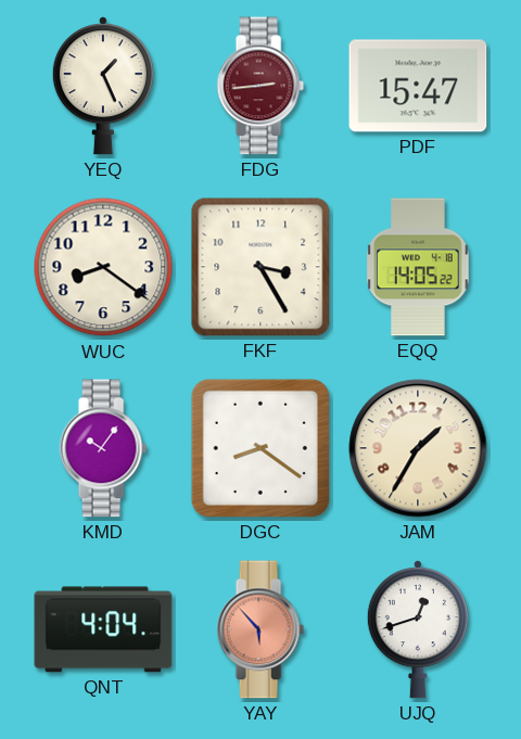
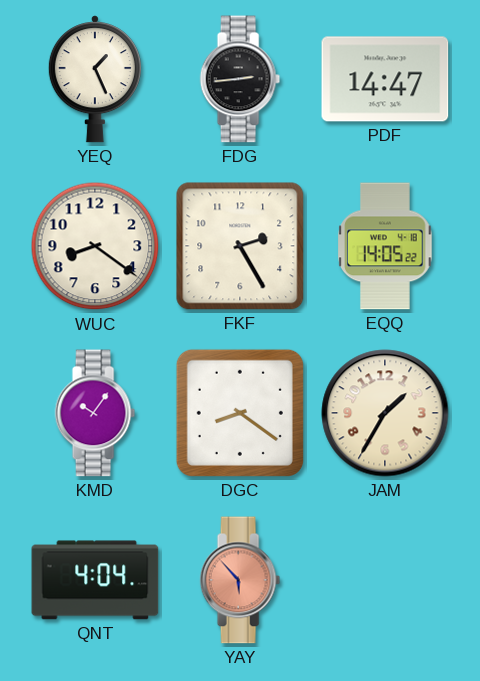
FDG dial: burgundy -> black (240, 79)
PDF: 15:47 -> 14:47 (385, 79)
FKF: 3:25 -> 2:25 (240, 246)
UJQ: 12:42 -> none (418, 629)
